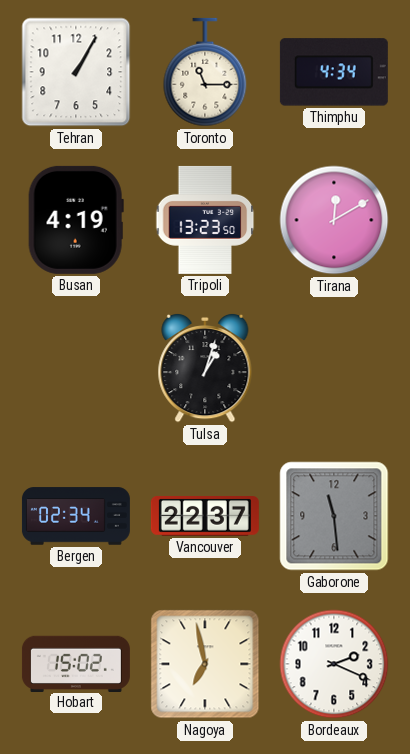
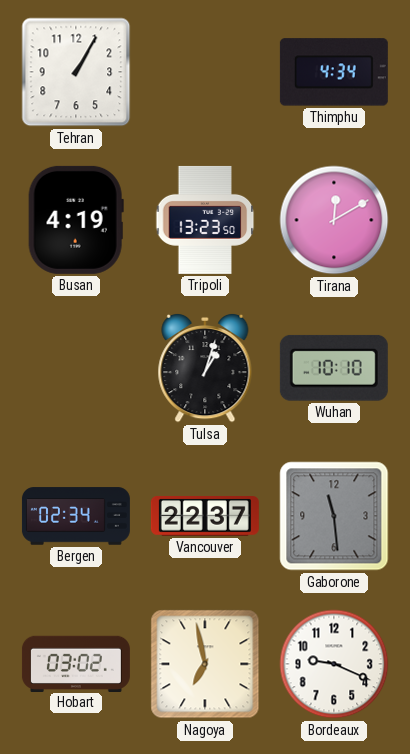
Toronto: 11:15 -> none (205, 72)
Wuhan: none -> 10:10 (334, 368)
Hobart: 15:02 -> 03:02 (76, 663)
Bordeaux: 2:19 -> 9:19 (334, 664)
